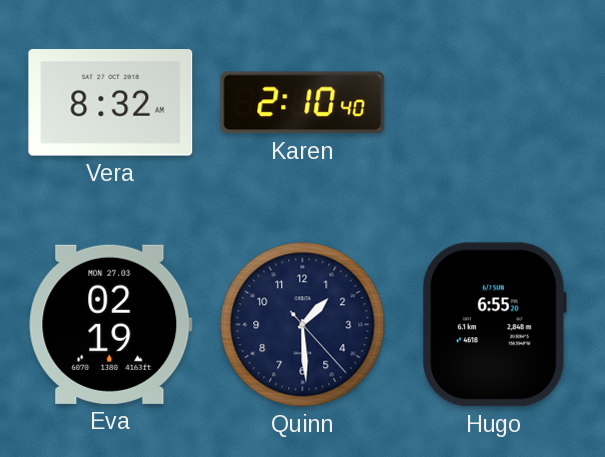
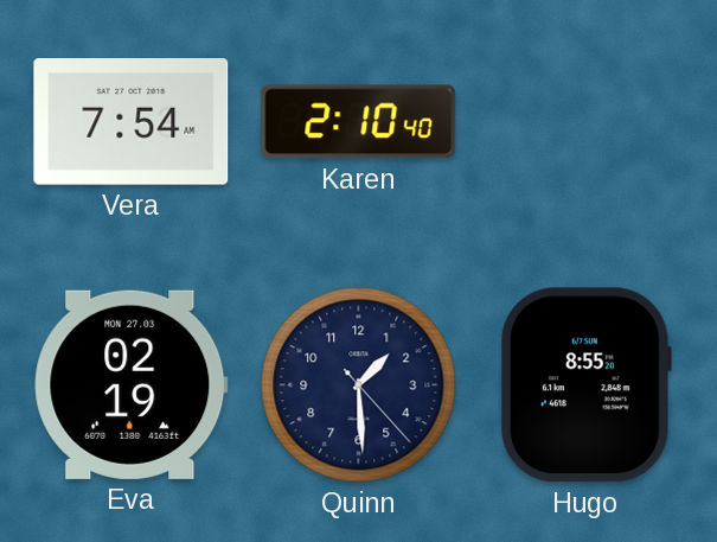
Vera: 8:32 -> 7:54 (132, 122)
Hugo: 6:55 -> 8:55 (585, 385)
